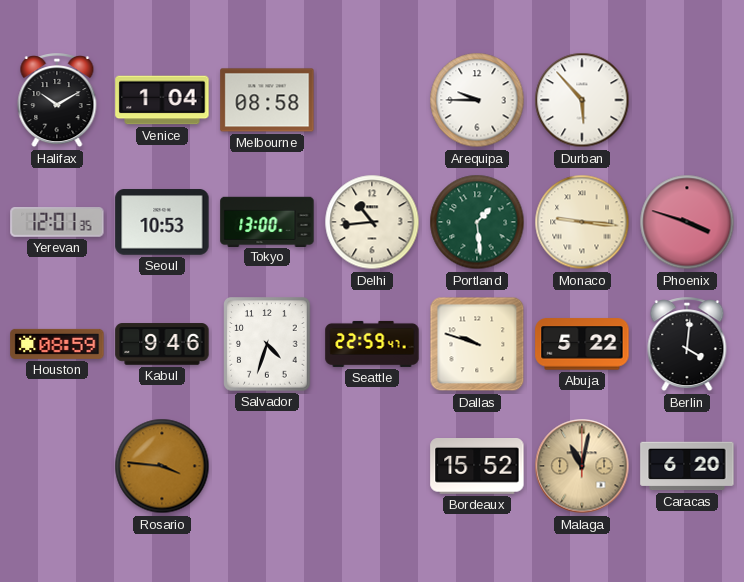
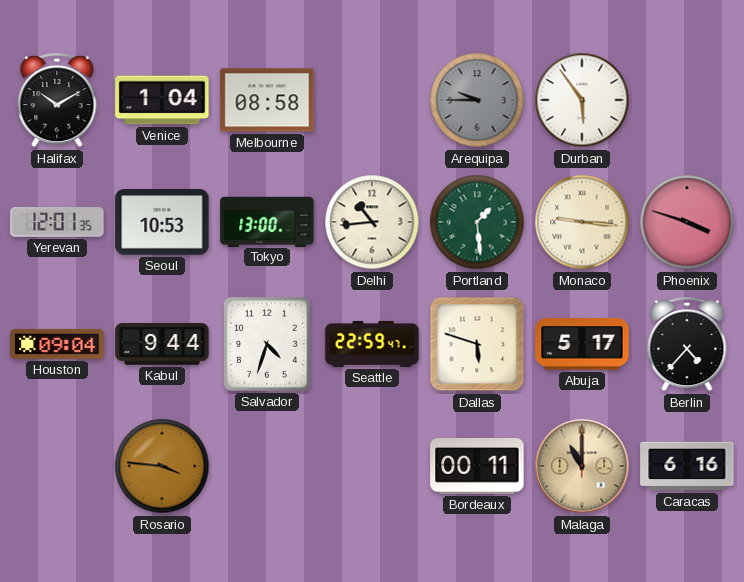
Arequipa dial: white -> grey (477, 100)
Durban: 5:53 -> 5:54 (582, 100)
Houston: 08:59 -> 09:04 (57, 344)
Kabul: 9:46 -> 9:44 (162, 344)
Dallas: 9:48 -> 5:48 (477, 344)
Abuja: 5:22 -> 5:17 (582, 344)
Berlin: 4:01 -> 4:37 (687, 345)
Bordeaux: 15:52 -> 00:11 (477, 467)
Malaga: 11:02 -> 11:00 (582, 466)
Caracas: 6:20 -> 6:16 (687, 466)
